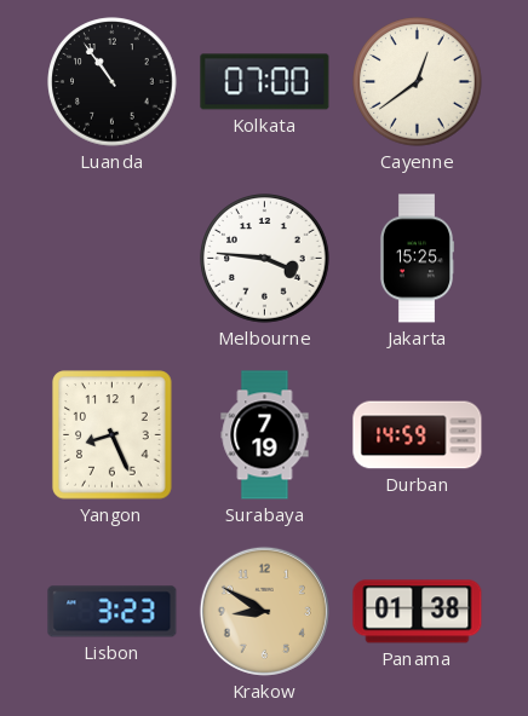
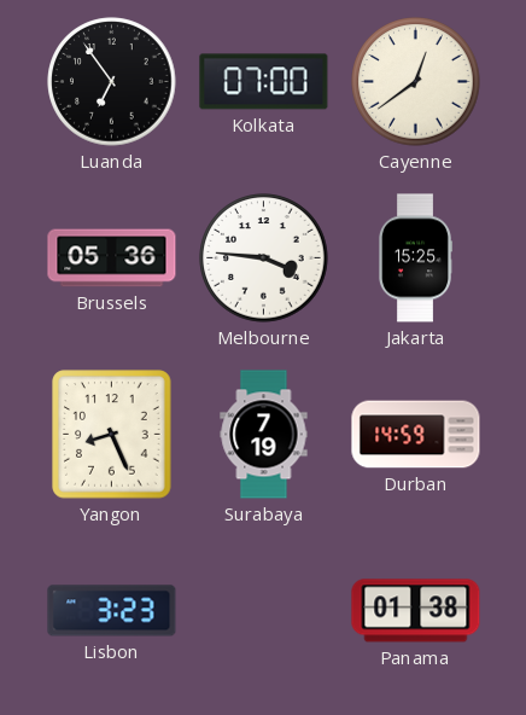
Luanda: 10:54 -> 6:54 (112, 82)
Brussels: none -> 05:36 (112, 258)
Krakow: 8:50 -> none (264, 611)
